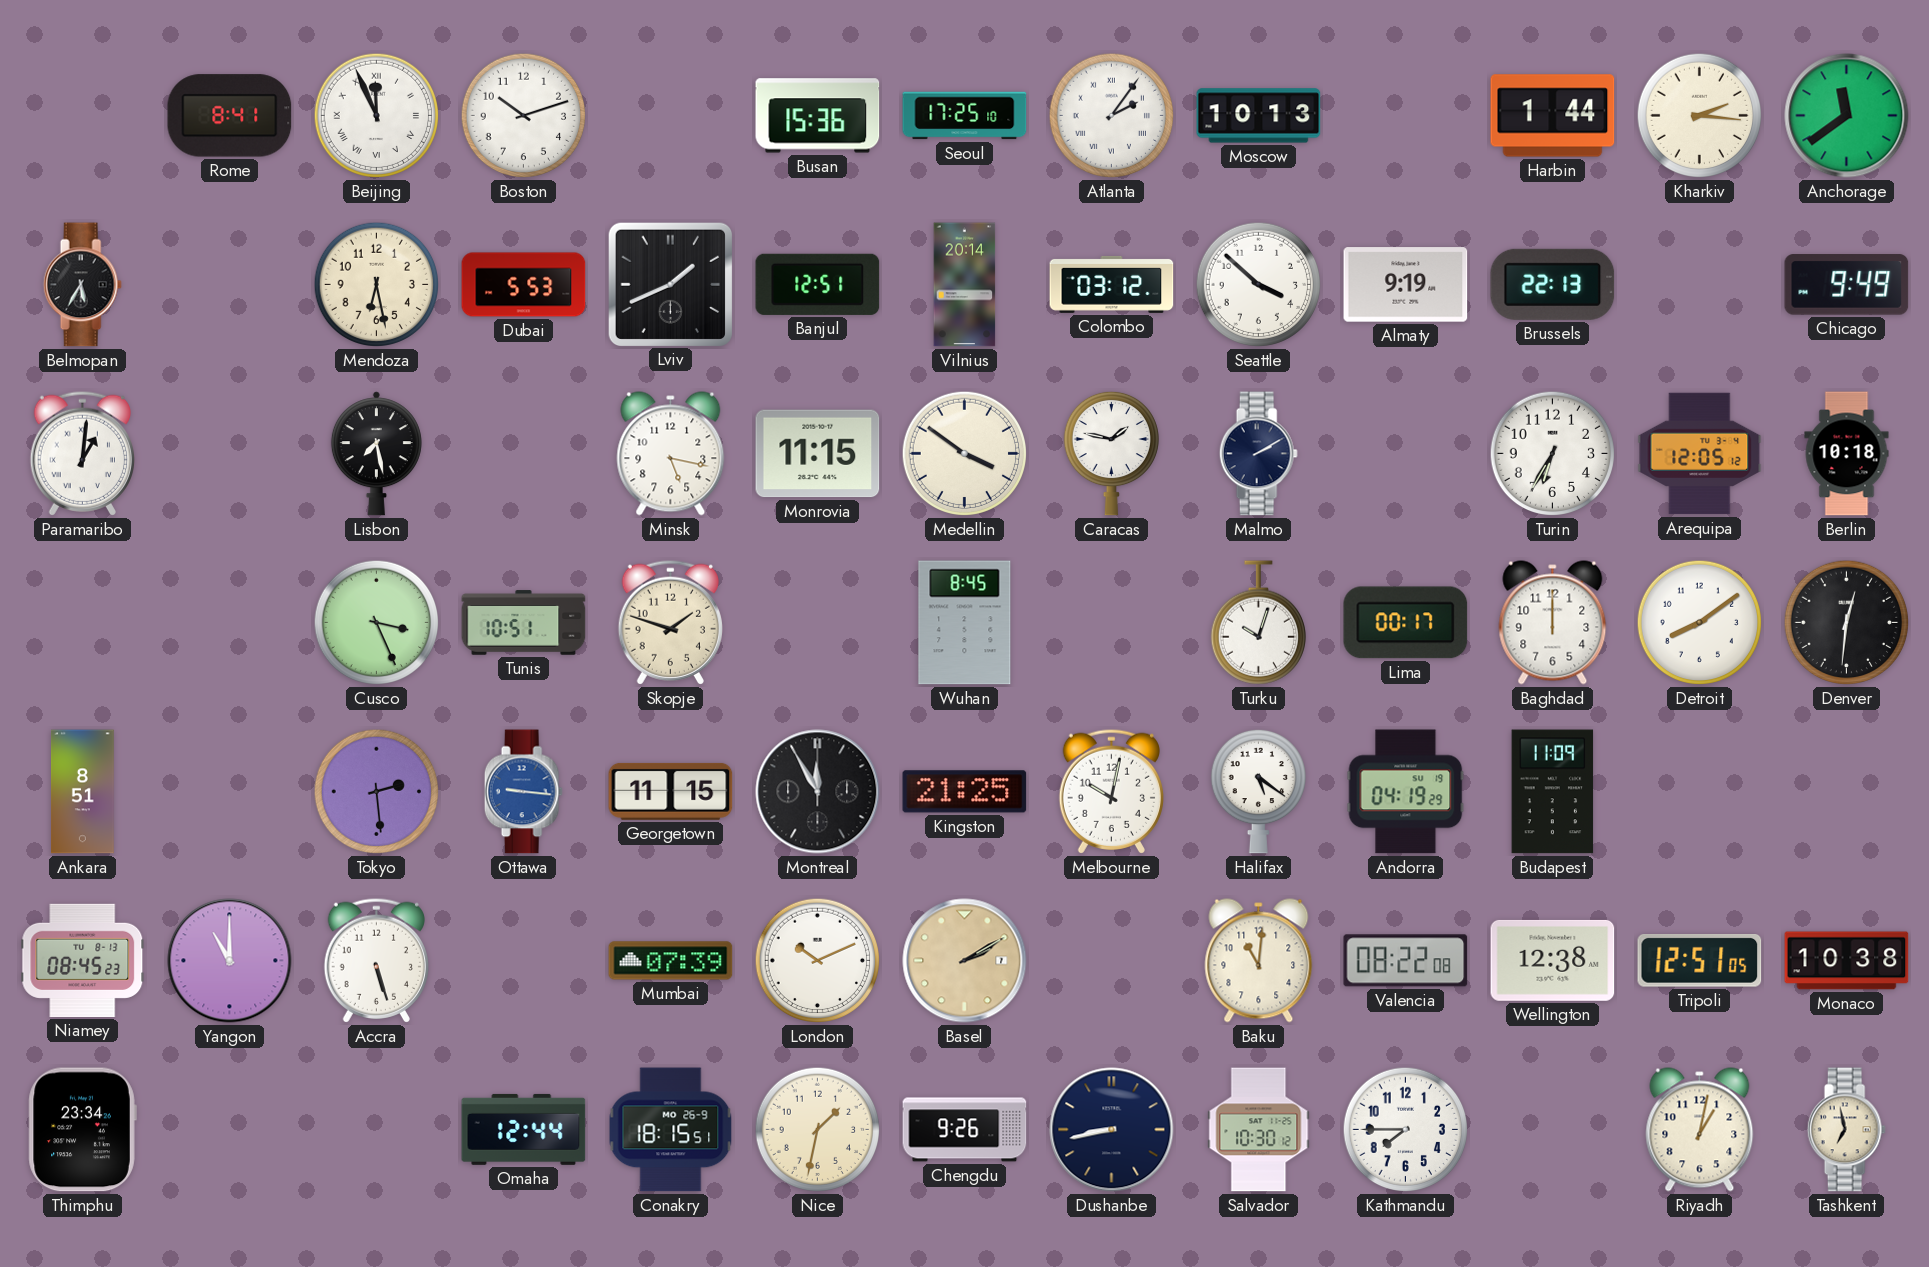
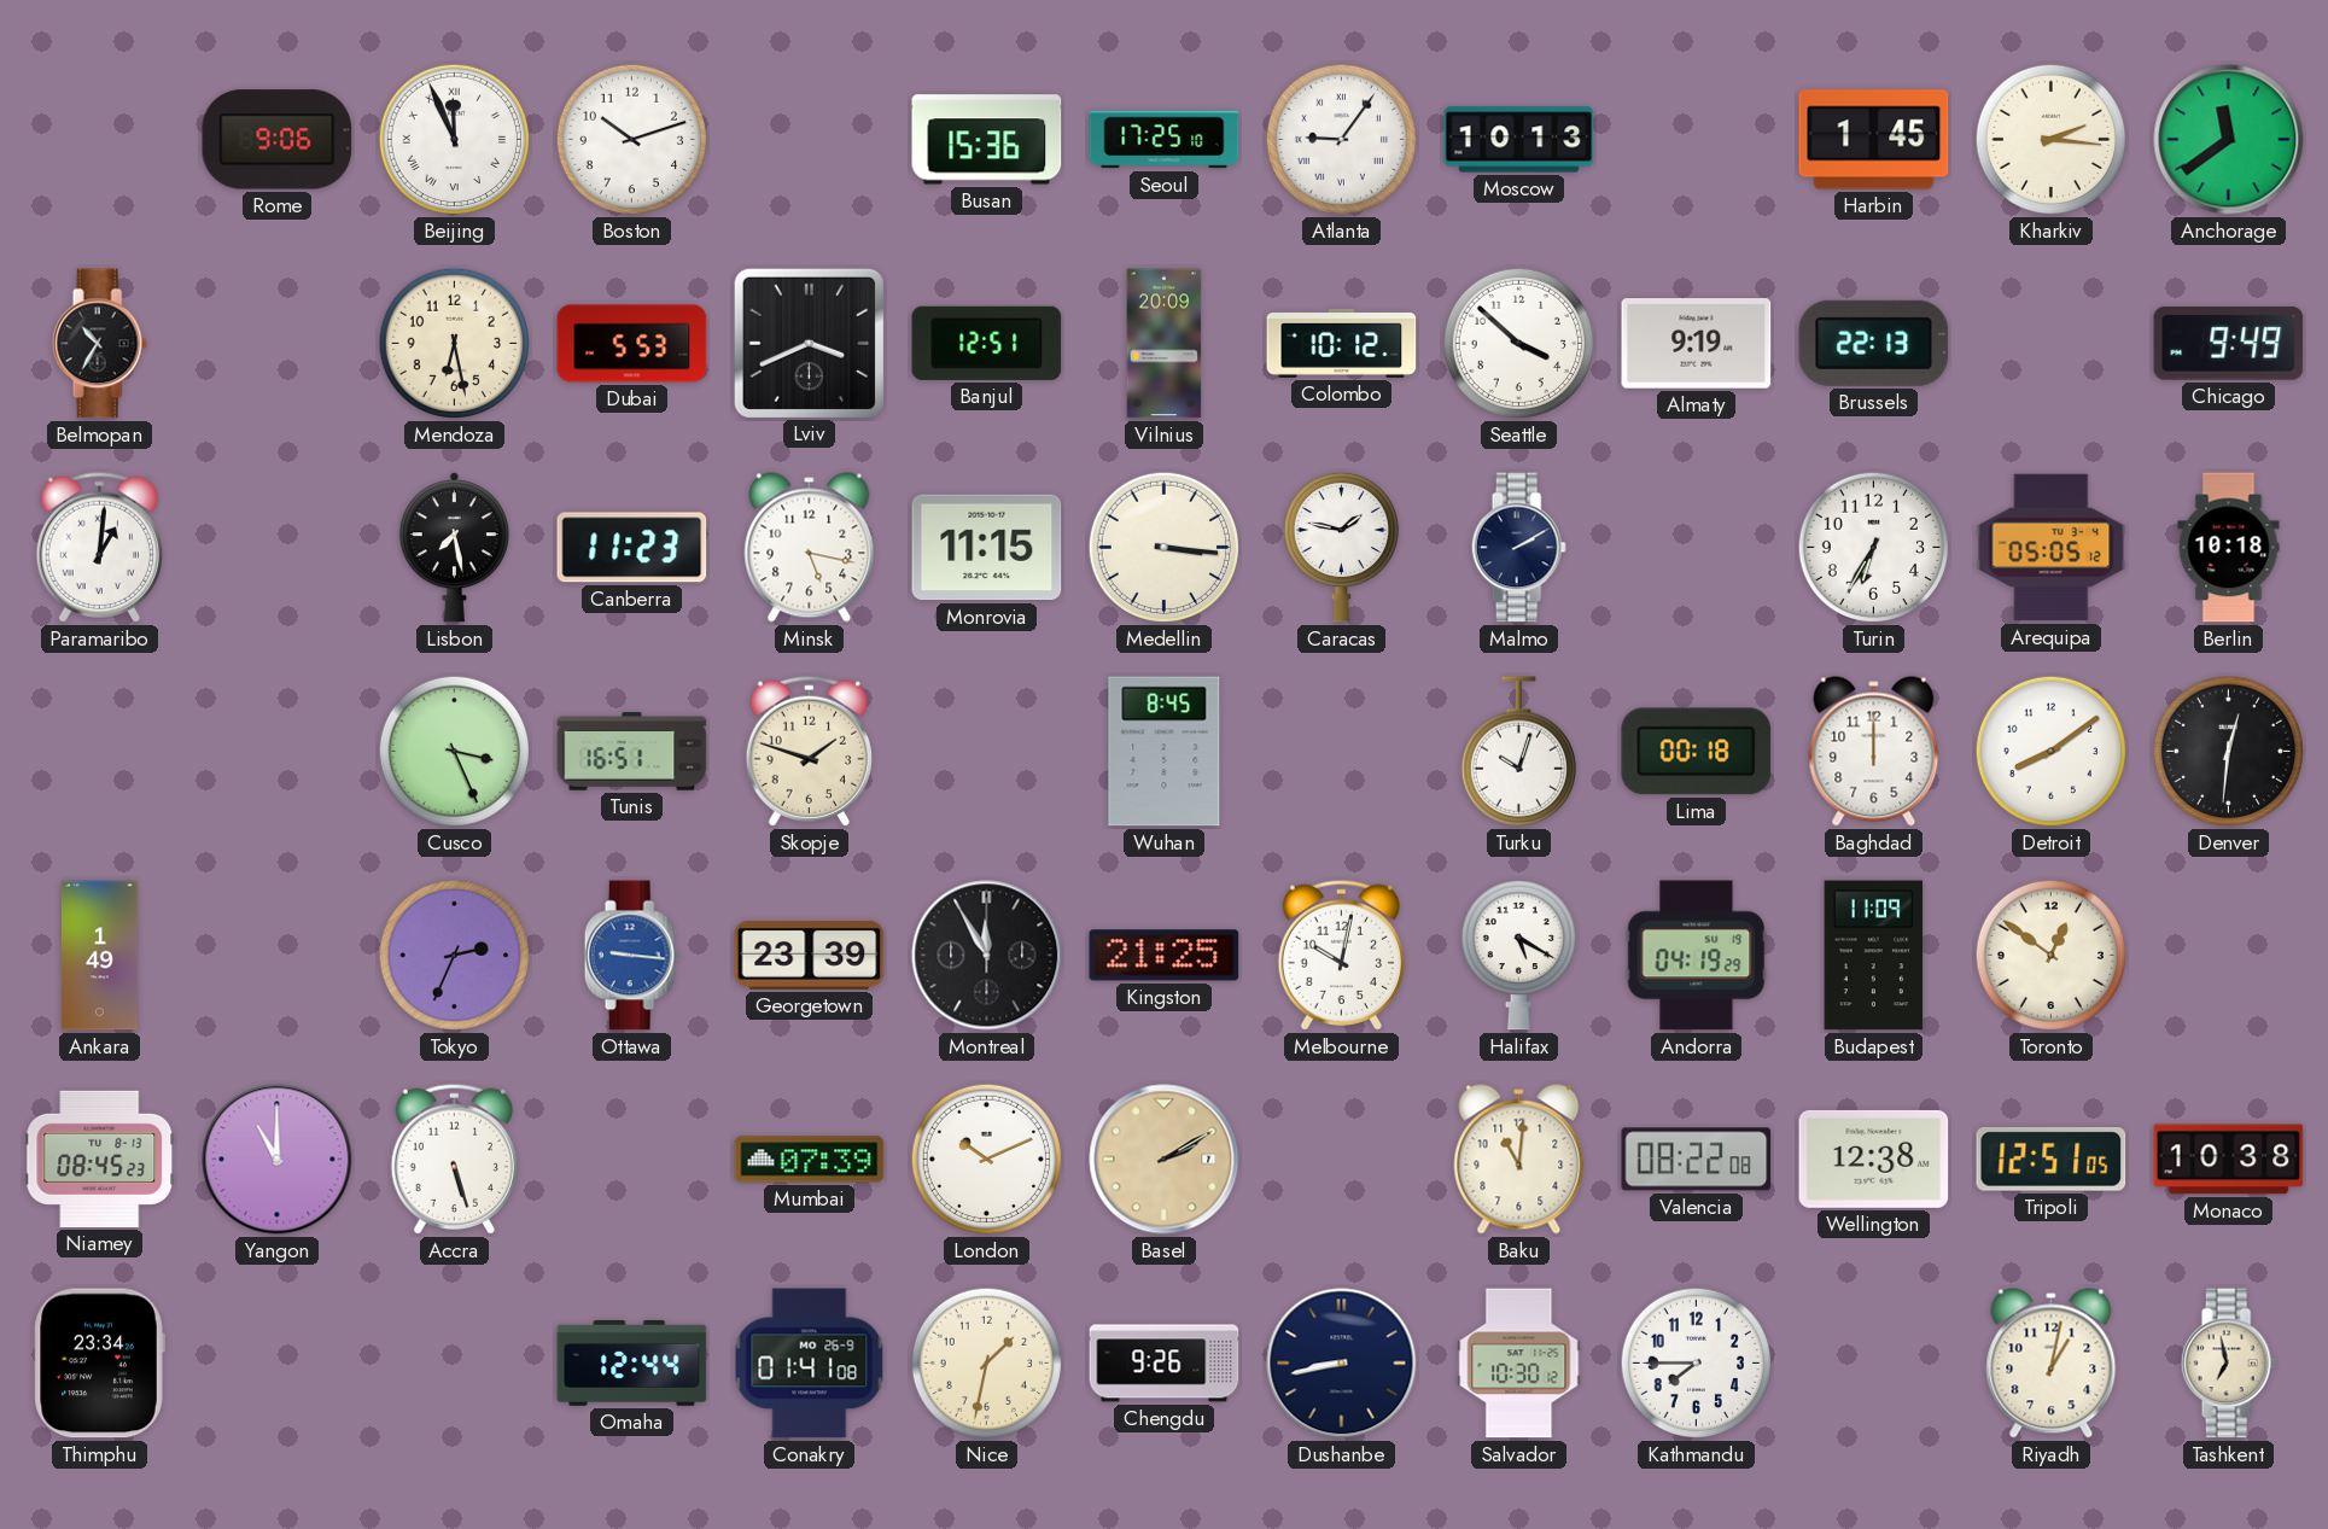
Rome: 8:41 -> 9:06 (278, 140)
Atlanta: 2:06 -> 9:06 (1342, 140)
Harbin: 1:44 -> 1:45 (1874, 140)
Belmopan: 5:35 -> 10:35 (99, 344)
Lviv: 1:41 -> 3:41 (809, 343)
Vilnius: 20:14 -> 20:09 (1165, 344)
Colombo: 03:12 -> 10:12 (1342, 343)
Canberra: none -> 11:23 (632, 548)
Medellin: 3:51 -> 3:16 (1165, 548)
Arequipa: 12:05 -> 05:05 (2052, 548)
Tunis: 10:51 -> 16:51 (632, 752)
Lima: 00:17 -> 00:18 (1697, 752)
Ankara: 8:51 -> 1:49 (99, 956)
Tokyo: 2:29 -> 2:34 (455, 956)
Georgetown: 11:15 -> 23:39 (810, 955)
Halifax: 5:21 -> 5:20 (1518, 955)
Toronto: none -> 12:51 (2052, 956)
Conakry: 18:15 -> 01:41 (810, 1364)
